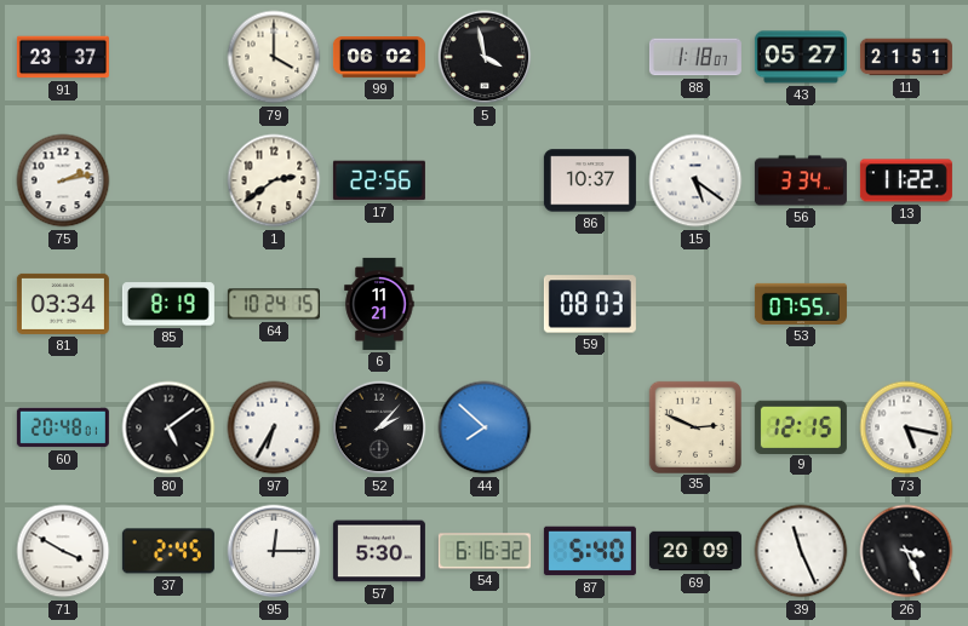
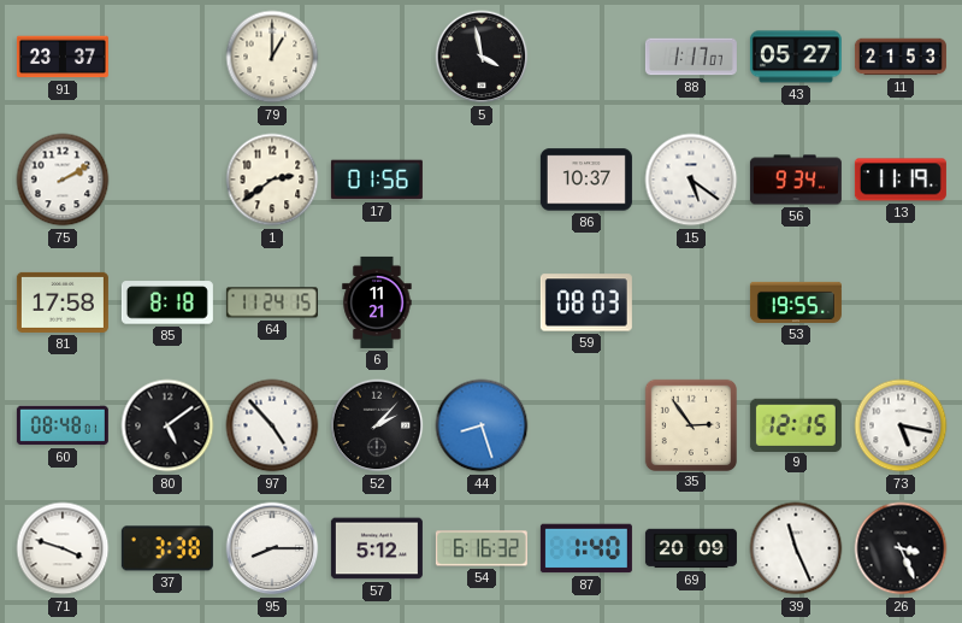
79: 4:00 -> 1:00 (272, 57)
99: 06:02 -> none (379, 57)
88: 1:18 -> 1:17 (691, 57)
11: 21:51 -> 21:53 (901, 57)
75: 2:13 -> 2:10 (63, 180)
17: 22:56 -> 01:56 (377, 180)
56: 3:34 -> 9:34 (796, 180)
13: 11:22 -> 11:19 (901, 180)
81: 03:34 -> 17:58 (63, 302)
85: 8:19 -> 8:18 (167, 302)
64: 10:24 -> 11:24 (272, 302)
53: 07:55 -> 19:55 (796, 302)
60: 20:48 -> 08:48 (63, 425)
97: 6:35 -> 4:53 (272, 425)
44: 7:52 -> 8:27 (482, 425)
35: 2:49 -> 2:54 (690, 424)
71: 3:50 -> 3:48 (63, 548)
37: 2:45 -> 3:38 (167, 548)
95: 12:15 -> 8:15 (272, 548)
57: 5:30 -> 5:12 (377, 548)
87: 5:40 -> 1:40 (586, 548)
